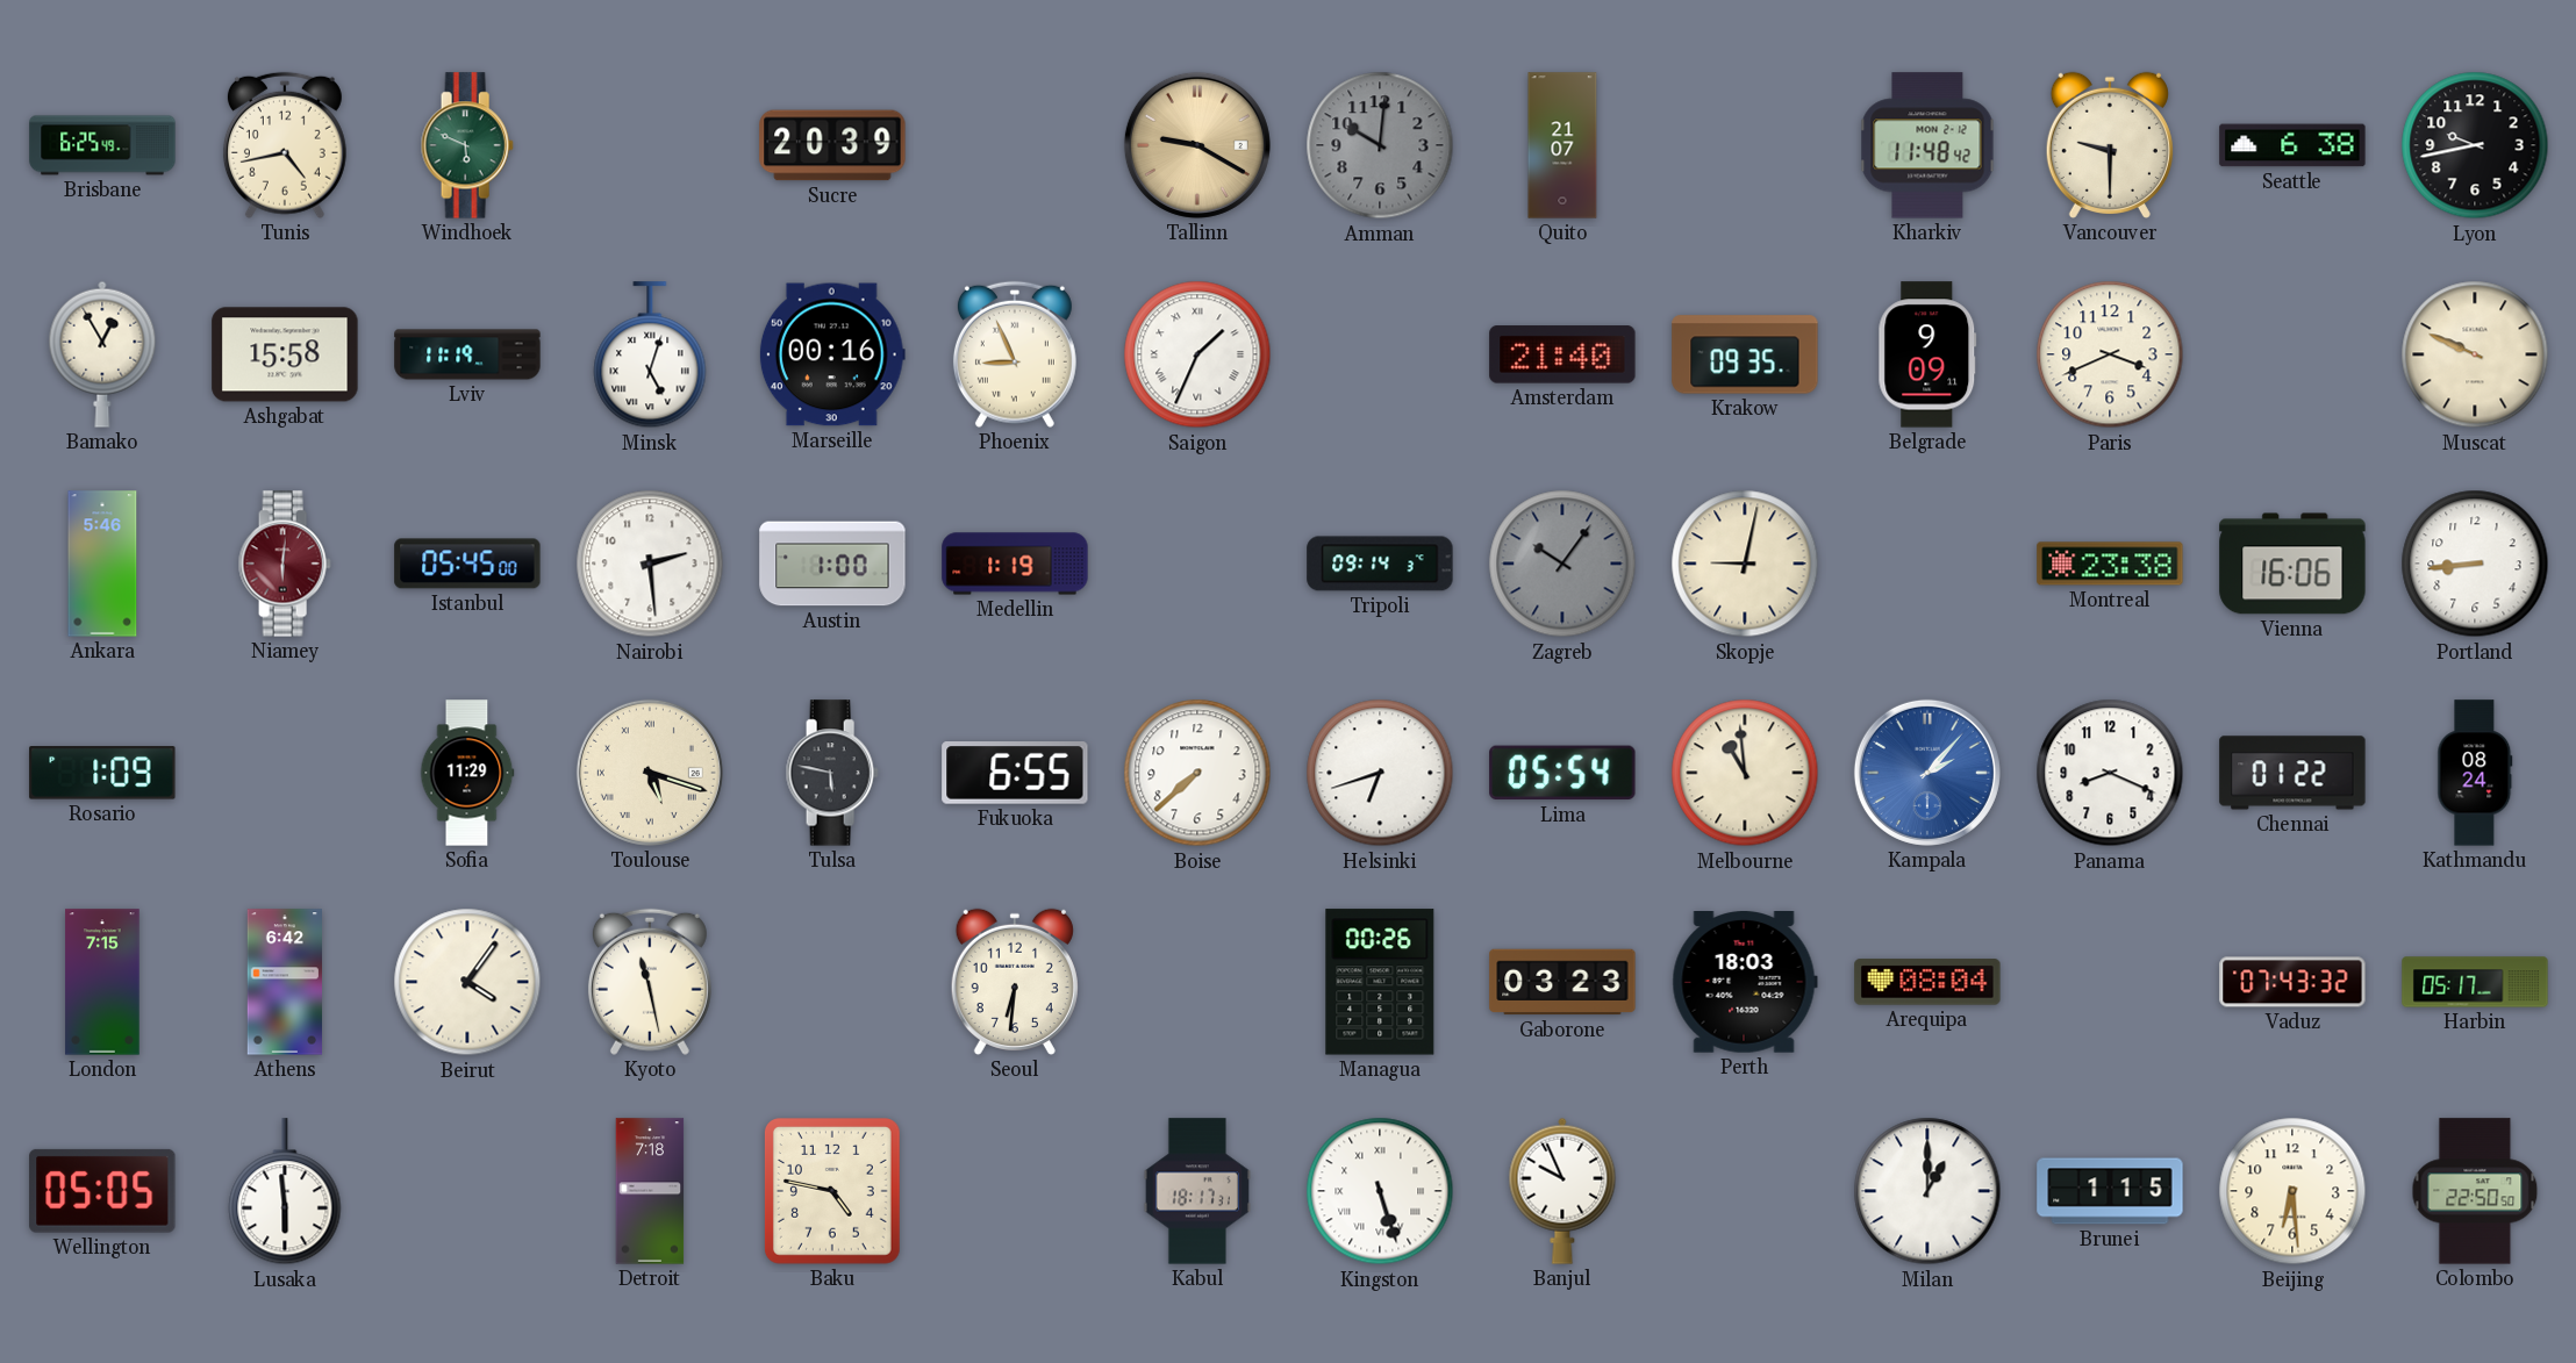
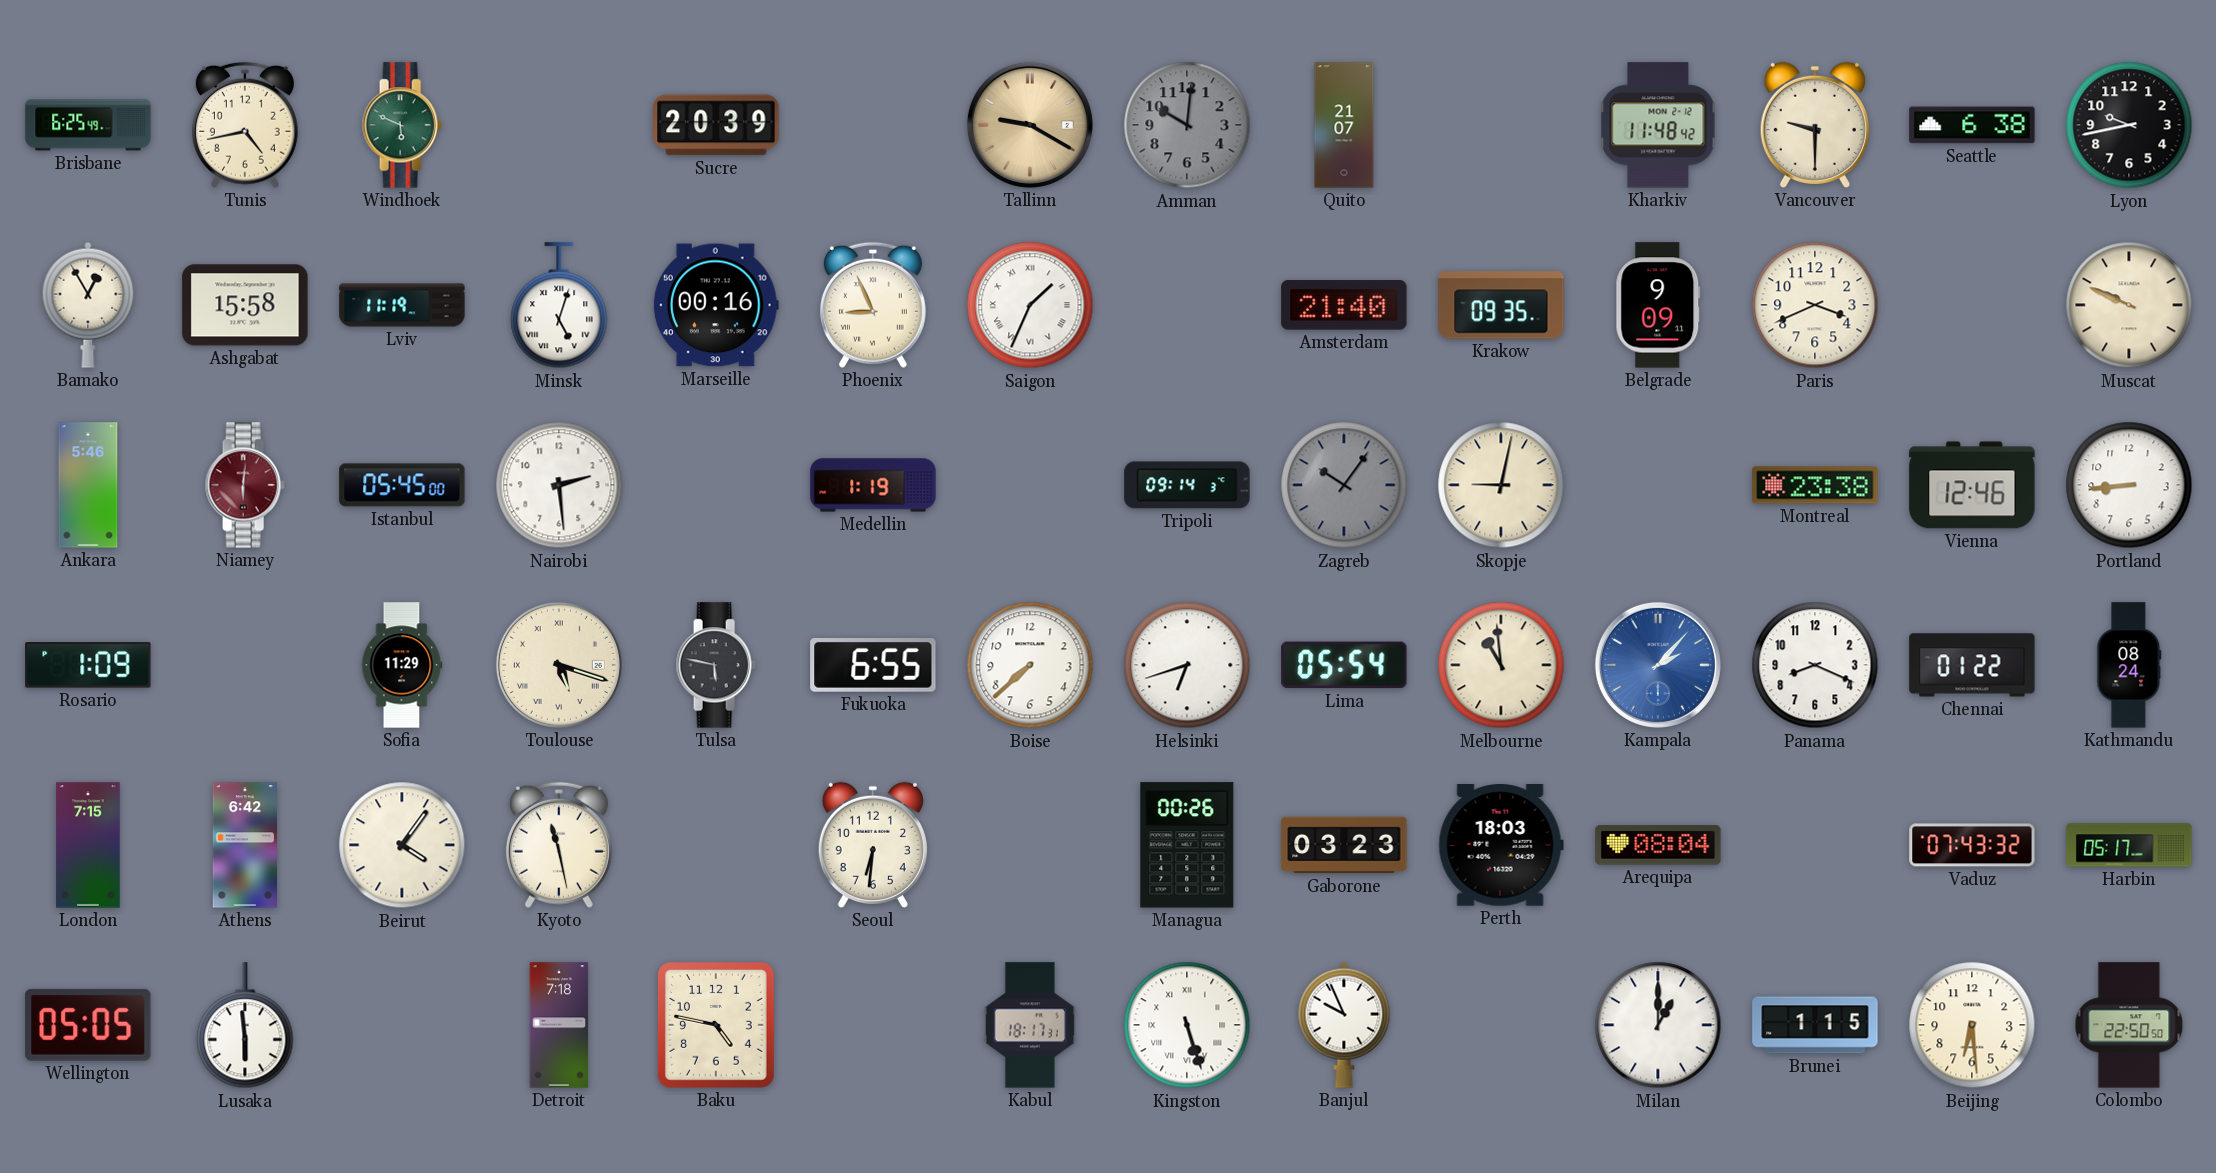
Austin: 1:00 -> none (832, 564)
Vienna: 16:06 -> 12:46 (1972, 485)
